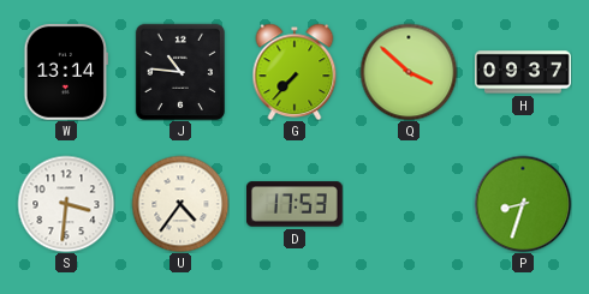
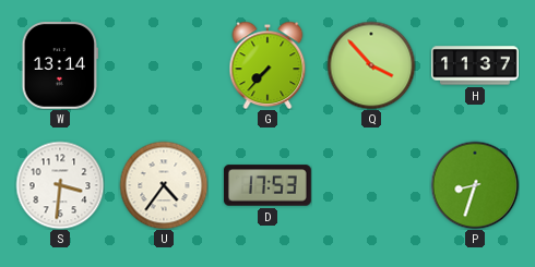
J: 10:46 -> none (179, 71)
Q: 3:52 -> 3:53 (371, 65)
H: 09:37 -> 11:37 (476, 65)
